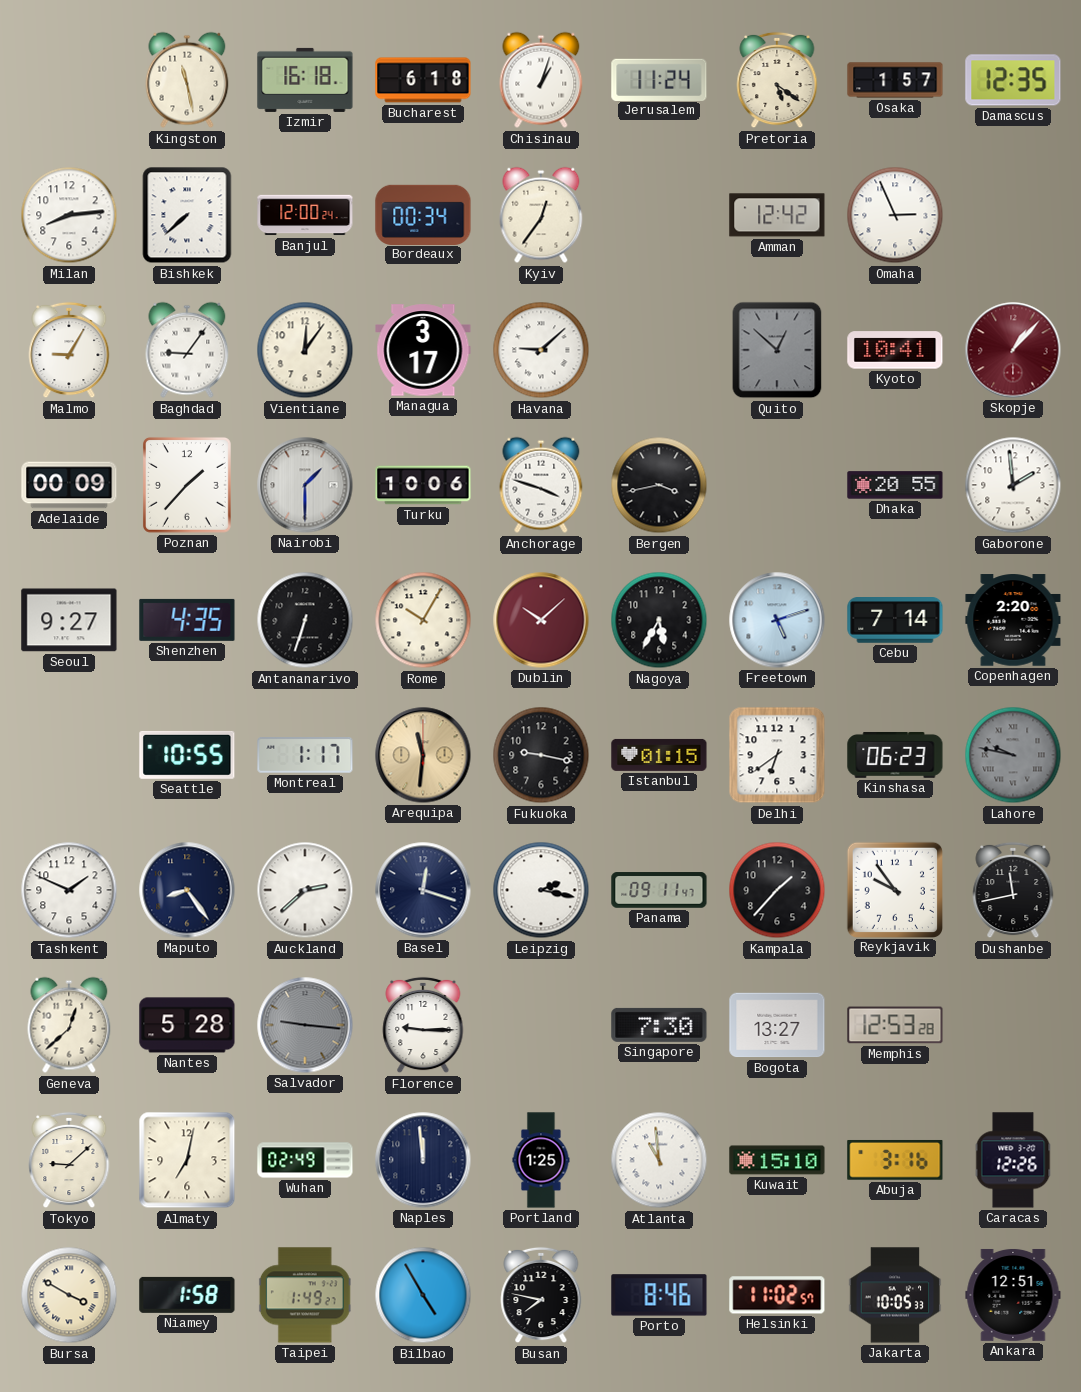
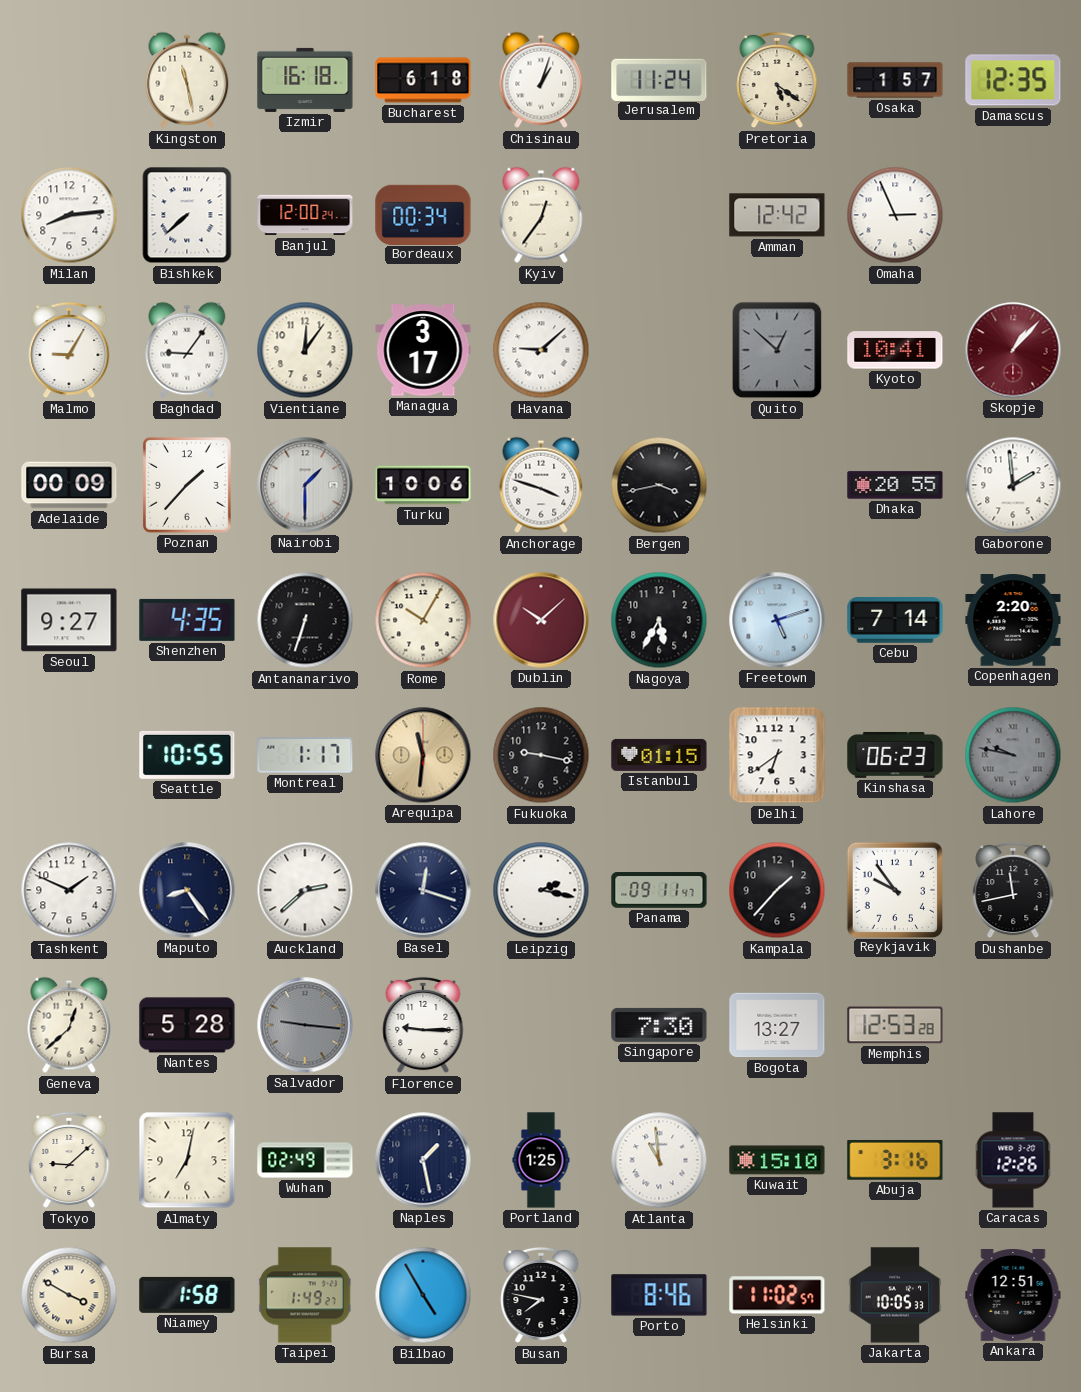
Naples: 11:59 -> 1:28 (423, 1160)
